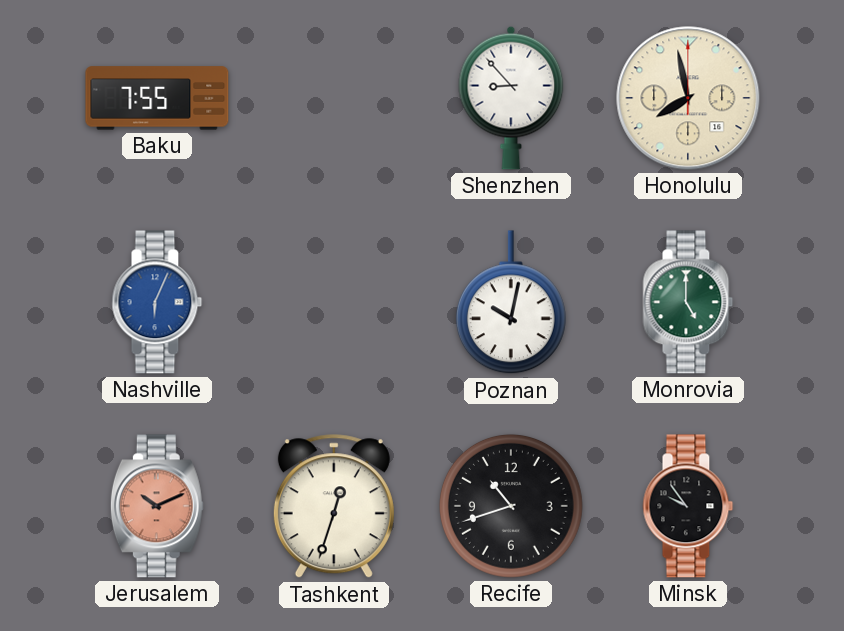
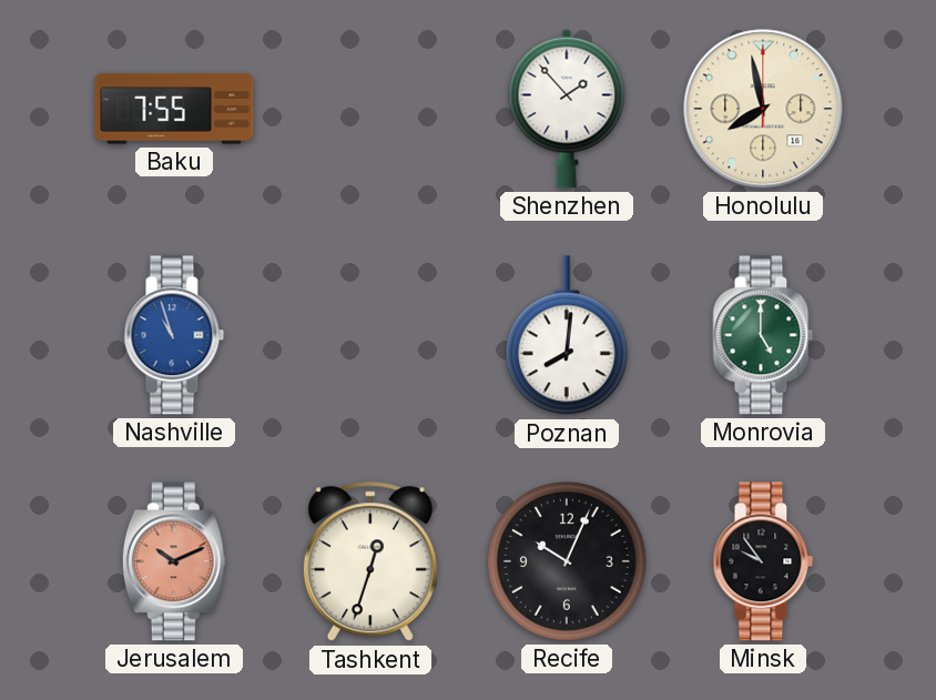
Shenzhen: 8:53 -> 1:53 (567, 109)
Nashville: 6:04 -> 10:57 (174, 335)
Poznan: 10:02 -> 8:01 (567, 336)
Recife: 10:42 -> 10:04 (567, 561)
